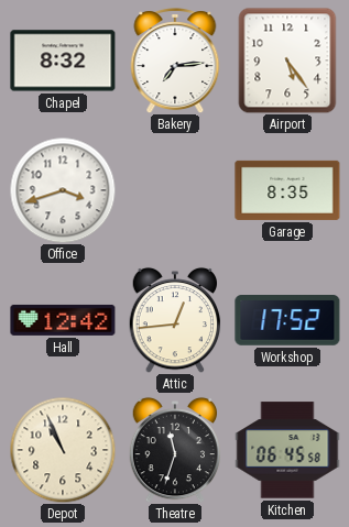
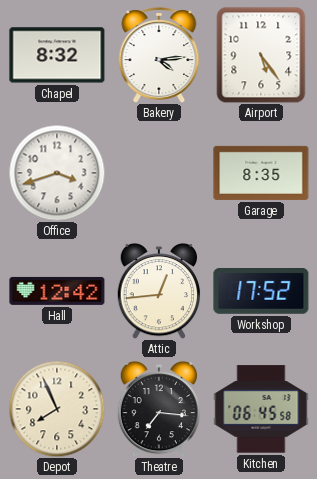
Bakery: 7:14 -> 4:14 (159, 56)
Depot: 10:56 -> 7:56 (57, 409)
Theatre: 11:33 -> 7:16 (159, 409)
